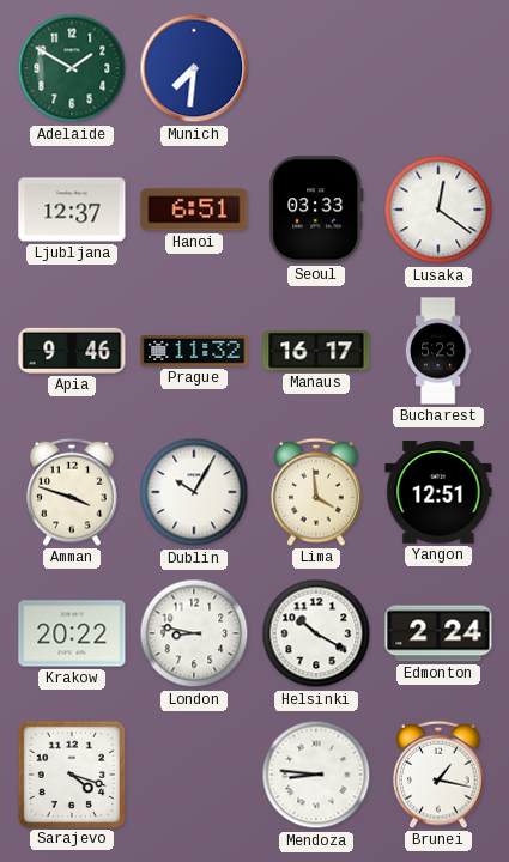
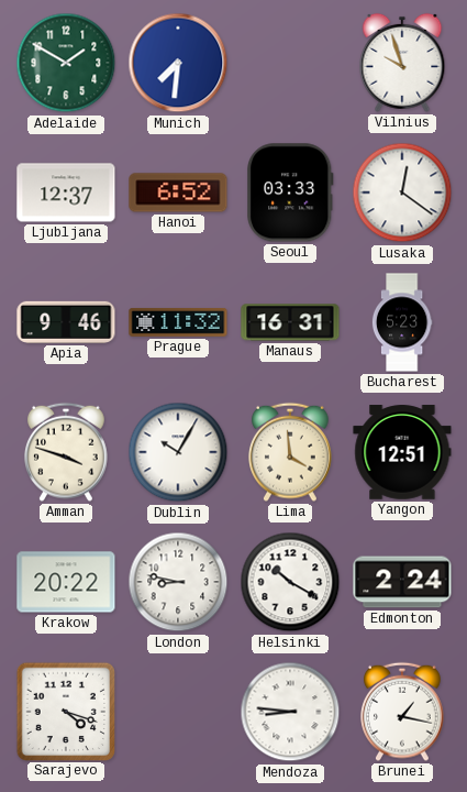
Vilnius: none -> 9:57 (402, 63)
Hanoi: 6:51 -> 6:52 (178, 193)
Manaus: 16:17 -> 16:31 (290, 322)
